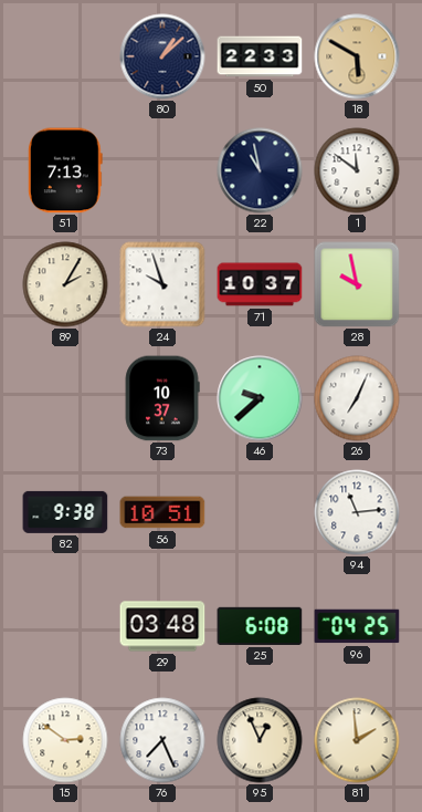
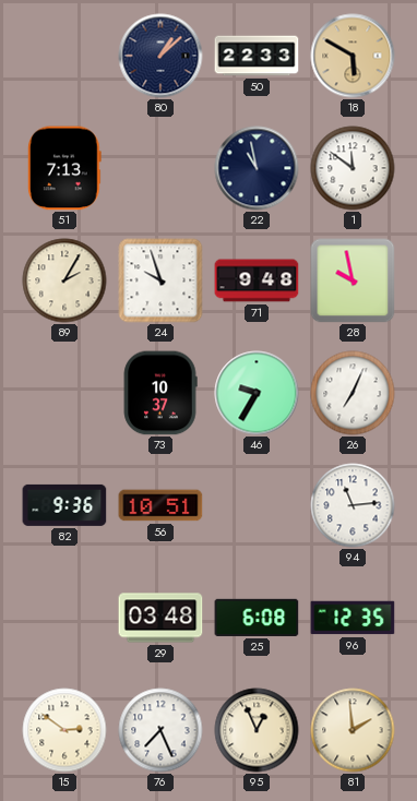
71: 10:37 -> 9:48 (257, 280)
46: 9:38 -> 9:35 (257, 393)
82: 9:38 -> 9:36 (64, 505)
96: 04:25 -> 12:35 (353, 618)
